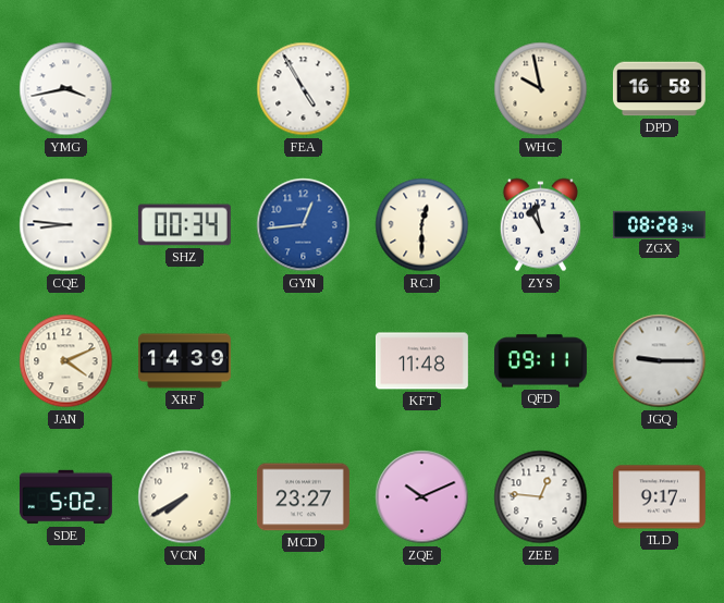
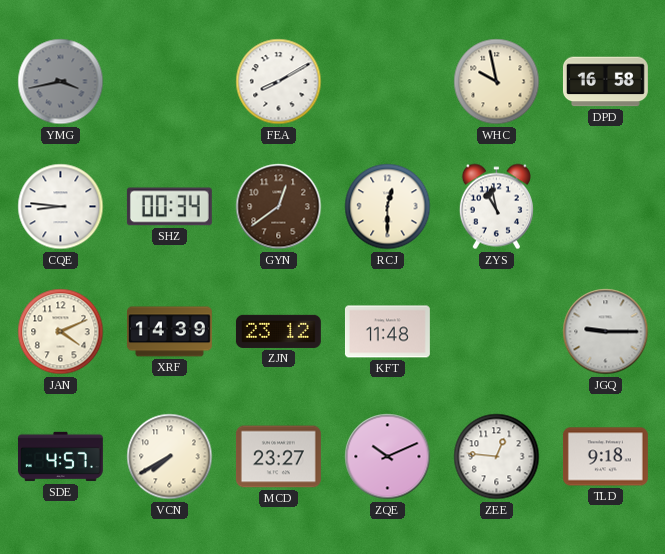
YMG dial: white -> grey (61, 82)
FEA: 4:55 -> 8:10 (279, 82)
GYN: 12:44 -> 12:39 (279, 207)
GYN dial: blue -> brown (279, 207)
ZGX: 08:28 -> none (659, 224)
ZJN: none -> 23:12 (278, 331)
QFD: 09:11 -> none (540, 361)
SDE: 5:02 -> 4:57 (60, 457)
TLD: 9:17 -> 9:18 (605, 457)
